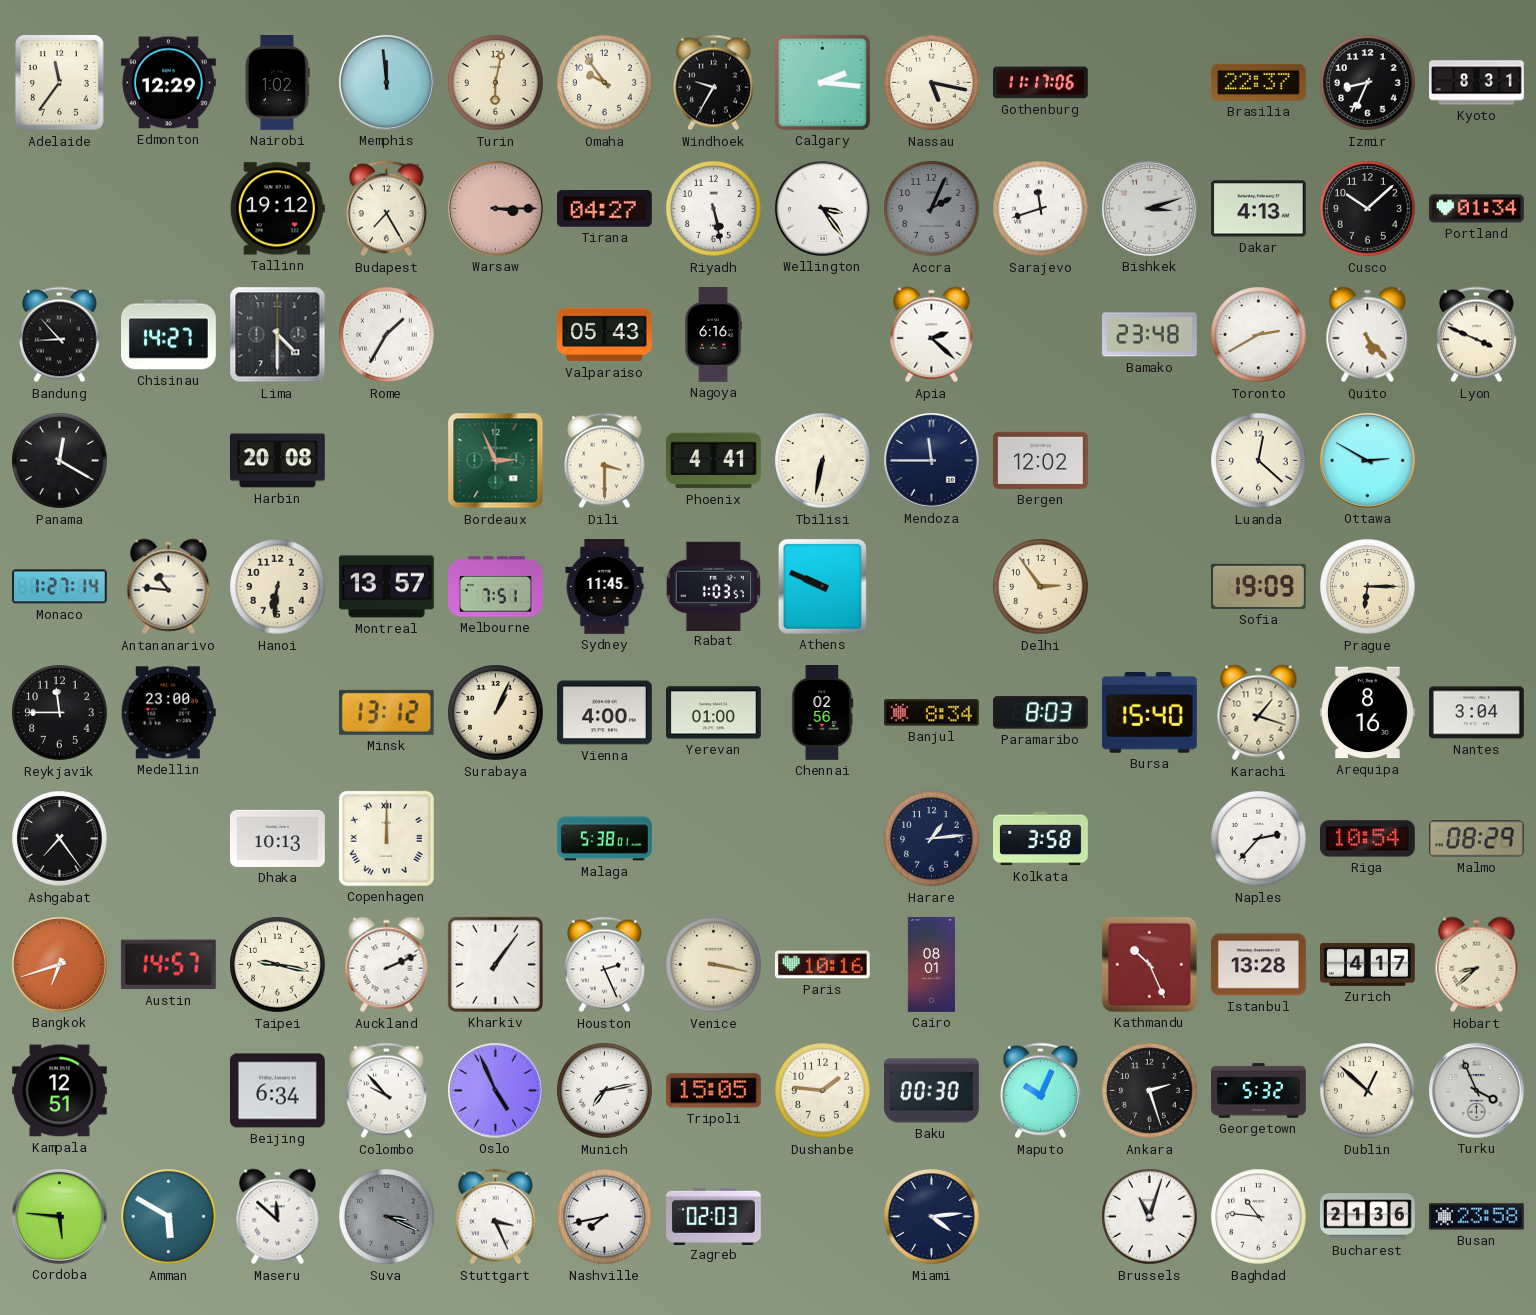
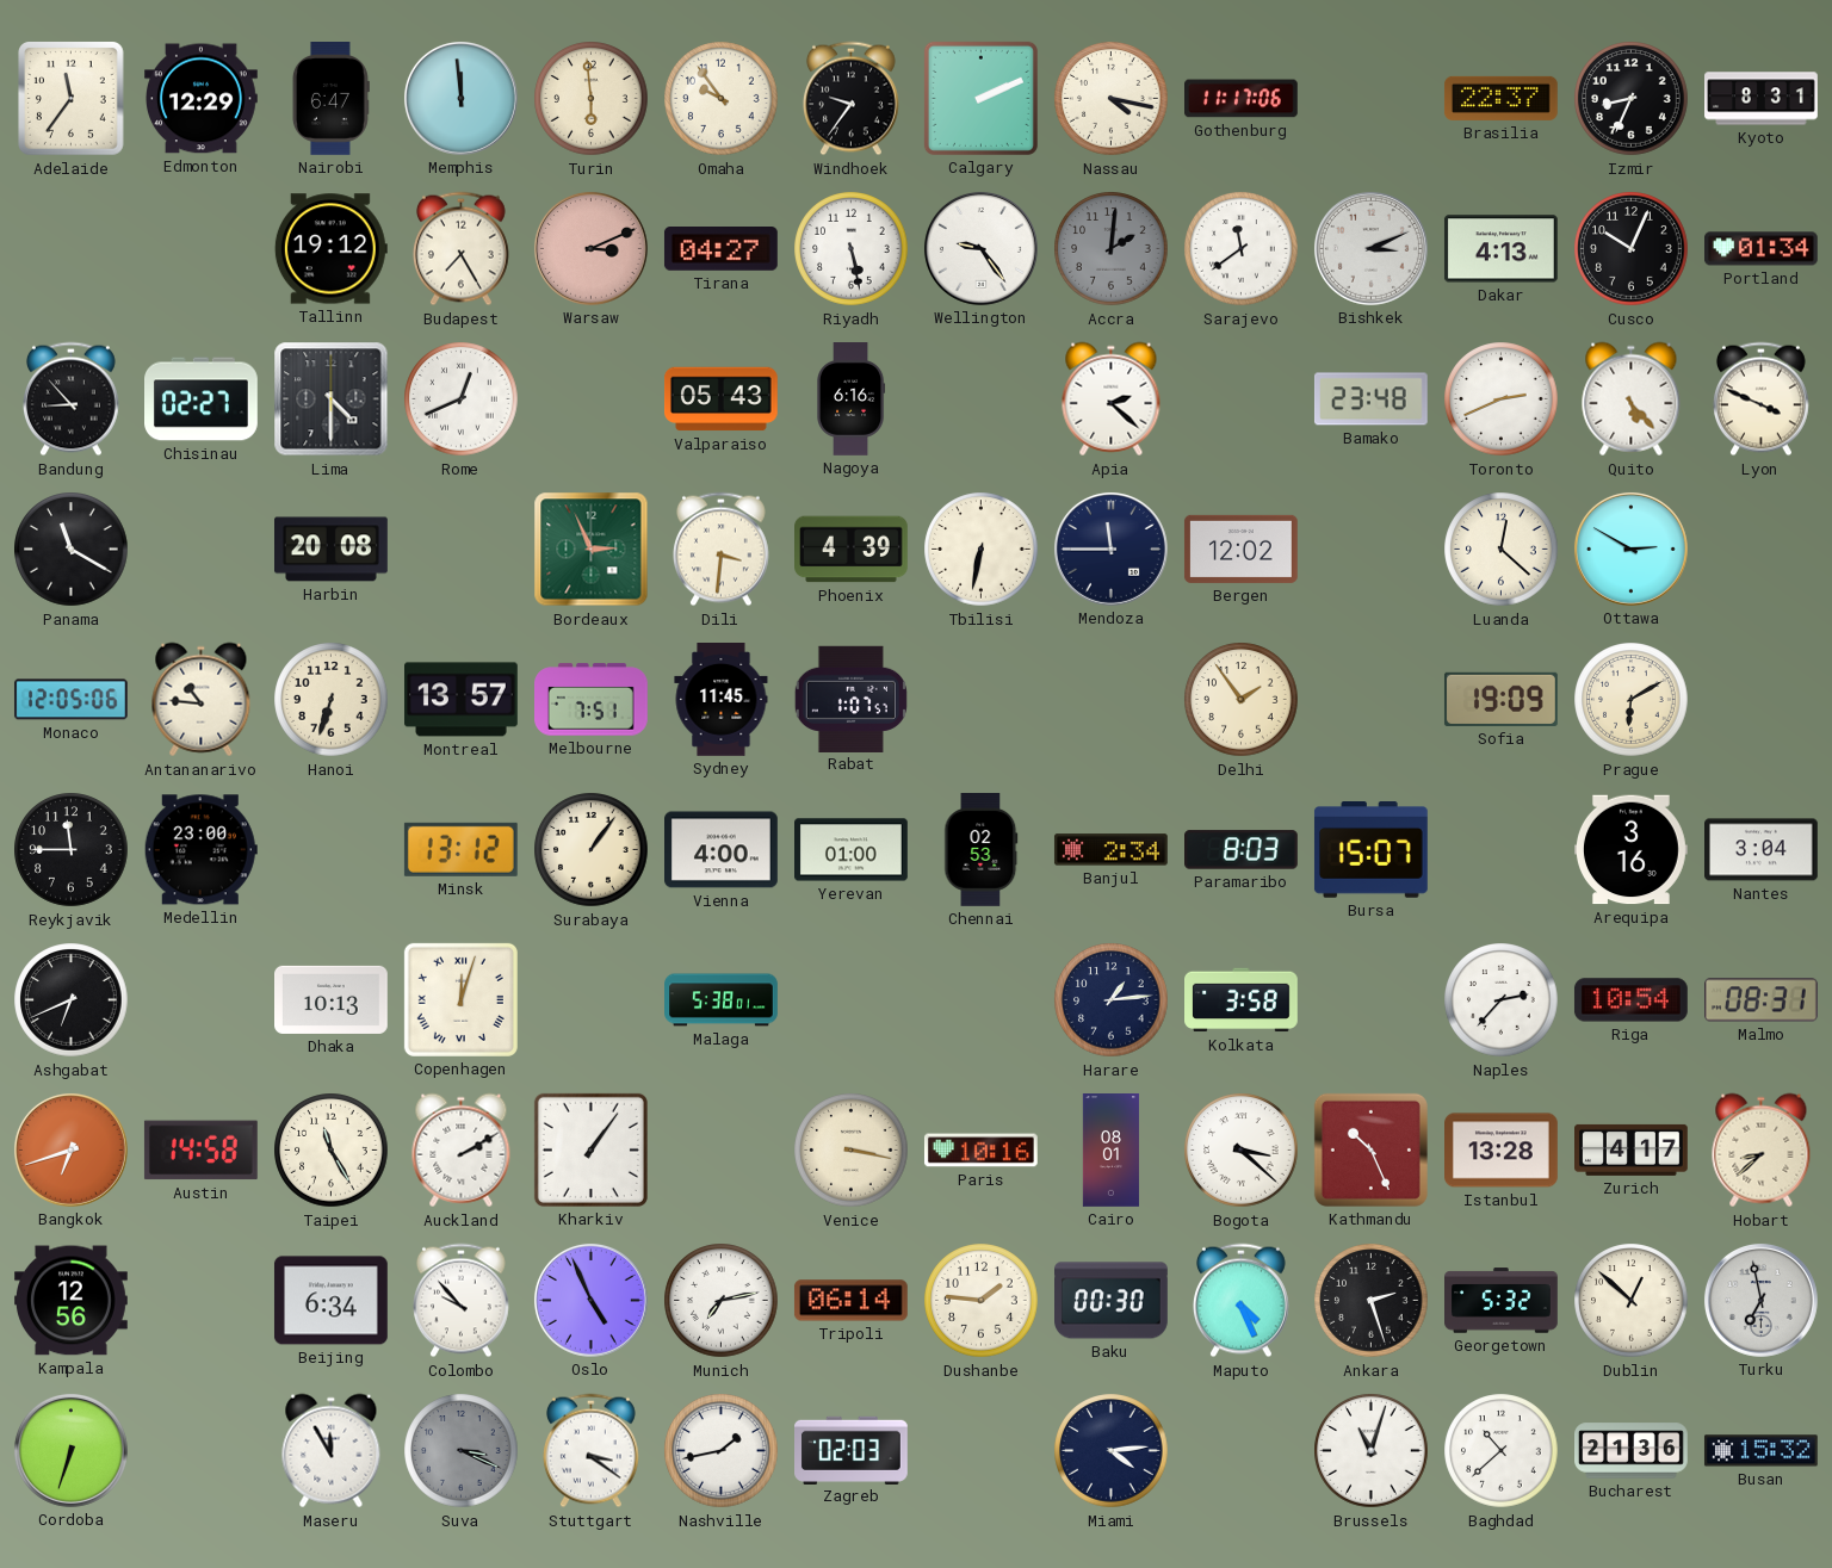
Nairobi: 1:02 -> 6:47 (330, 99)
Turin: 6:02 -> 5:59 (592, 99)
Windhoek: 9:35 -> 9:36 (850, 99)
Calgary: 2:16 -> 2:11 (980, 98)
Nassau: 5:17 -> 4:17 (1112, 99)
Warsaw: 3:15 -> 3:11 (590, 248)
Wellington: 3:24 -> 9:24 (980, 248)
Accra: 2:04 -> 2:01 (1112, 249)
Sarajevo: 11:42 -> 11:39 (1242, 249)
Bishkek: 3:12 -> 3:11 (1370, 248)
Cusco: 10:08 -> 10:04 (1632, 249)
Chisinau: 14:27 -> 02:27 (202, 399)
Rome: 1:35 -> 12:41 (462, 399)
Toronto: 2:40 -> 2:41 (1502, 399)
Panama: 12:20 -> 11:20 (72, 550)
Dili: 3:30 -> 3:31 (720, 550)
Phoenix: 4:41 -> 4:39 (852, 550)
Monaco: 1:27 -> 12:05 (70, 700)
Hanoi: 6:31 -> 6:33 (332, 700)
Rabat: 1:03 -> 1:07 (850, 699)
Athens: 9:49 -> none (822, 586)
Delhi: 2:54 -> 1:54 (1242, 700)
Prague: 6:15 -> 6:10 (1632, 700)
Surabaya: 1:04 -> 1:06 (592, 850)
Chennai: 02:56 -> 02:53 (982, 850)
Banjul: 8:34 -> 2:34 (1110, 850)
Bursa: 15:40 -> 15:07 (1370, 850)
Karachi: 1:18 -> none (1259, 713)
Arequipa: 8:16 -> 3:16 (1632, 850)
Ashgabat: 7:24 -> 6:41 (72, 1000)
Copenhagen: 12:00 -> 12:03 (460, 999)
Malmo: 08:29 -> 08:31 (1762, 1000)
Austin: 14:57 -> 14:58 (200, 1151)
Taipei: 9:17 -> 11:25 (332, 1151)
Auckland: 2:11 -> 2:10 (462, 1151)
Houston: 2:26 -> none (604, 965)
Bogota: none -> 3:22 (1242, 1151)
Kampala: 12:51 -> 12:56 (72, 1301)
Tripoli: 15:05 -> 06:14 (850, 1301)
Maputo: 10:04 -> 4:26 (1240, 1301)
Turku: 3:56 -> 6:58 (1760, 1300)
Cordoba: 5:46 -> 6:33 (70, 1450)
Amman: 5:50 -> none (169, 1217)
Maseru: 11:52 -> 11:55 (332, 1451)
Stuttgart: 3:26 -> 3:21 (590, 1451)
Nashville: 7:43 -> 1:43 (722, 1451)
Baghdad: 10:46 -> 10:38 (1502, 1451)
Busan: 23:58 -> 15:32 (1760, 1451)
